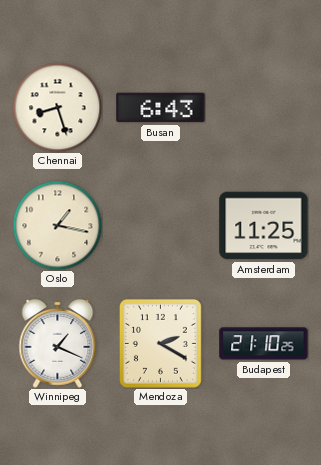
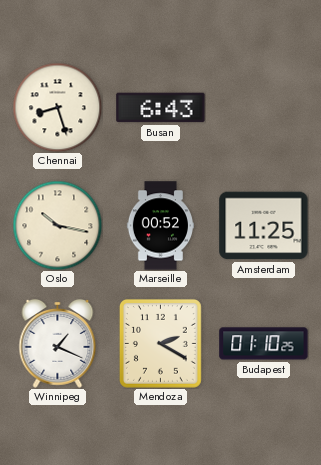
Oslo: 1:17 -> 10:17 (57, 225)
Marseille: none -> 00:52 (160, 226)
Budapest: 21:10 -> 01:10 (264, 344)
